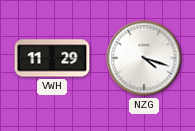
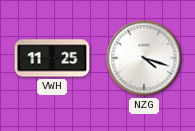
VWH: 11:29 -> 11:25 (52, 58)
